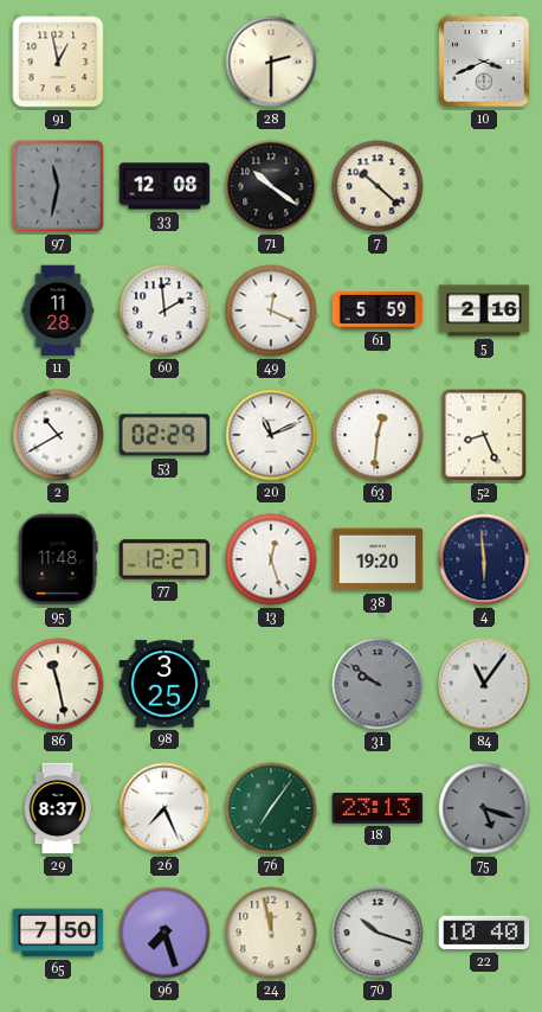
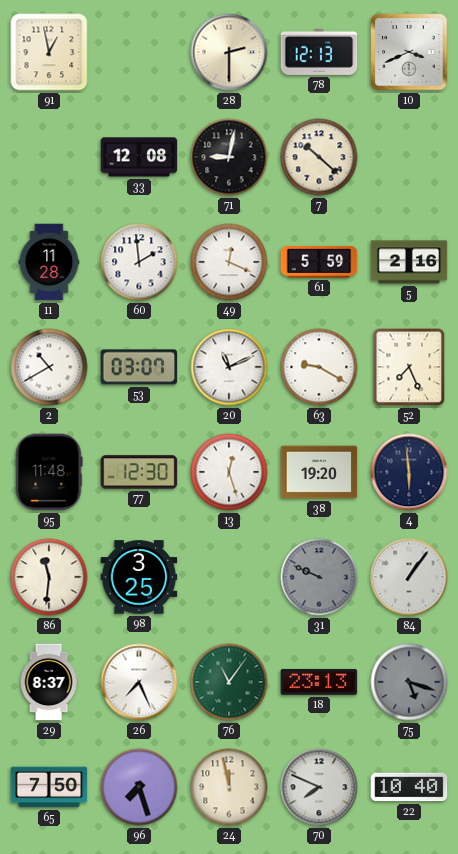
78: none -> 12:13 (319, 52)
97: 11:32 -> none (58, 186)
71: 10:21 -> 9:02 (229, 157)
53: 02:29 -> 03:07 (139, 367)
63: 12:31 -> 9:20 (319, 367)
52: 8:26 -> 7:26 (409, 367)
77: 12:27 -> 12:30 (139, 472)
86: 11:28 -> 11:31 (49, 577)
31: 9:51 -> 9:49 (319, 577)
84: 11:06 -> 1:06 (409, 577)
76: 7:06 -> 11:06 (229, 682)
70: 10:18 -> 7:49 (319, 787)
